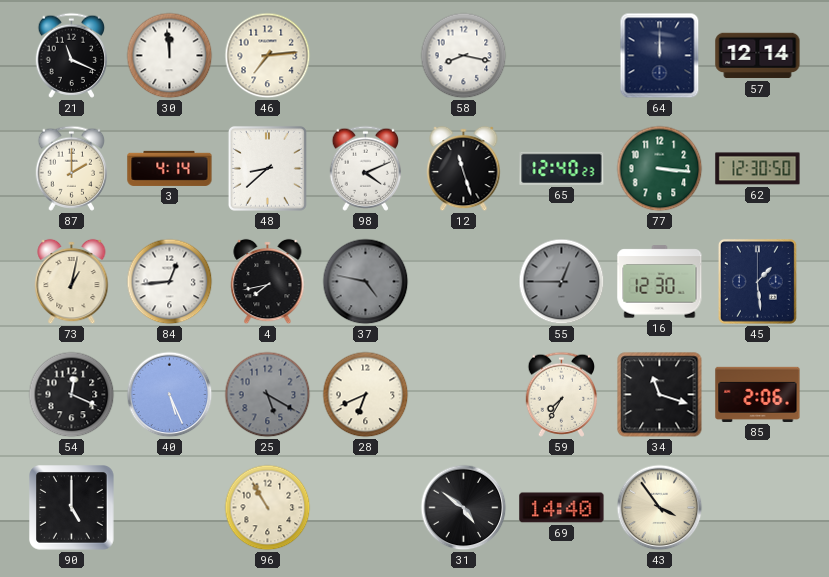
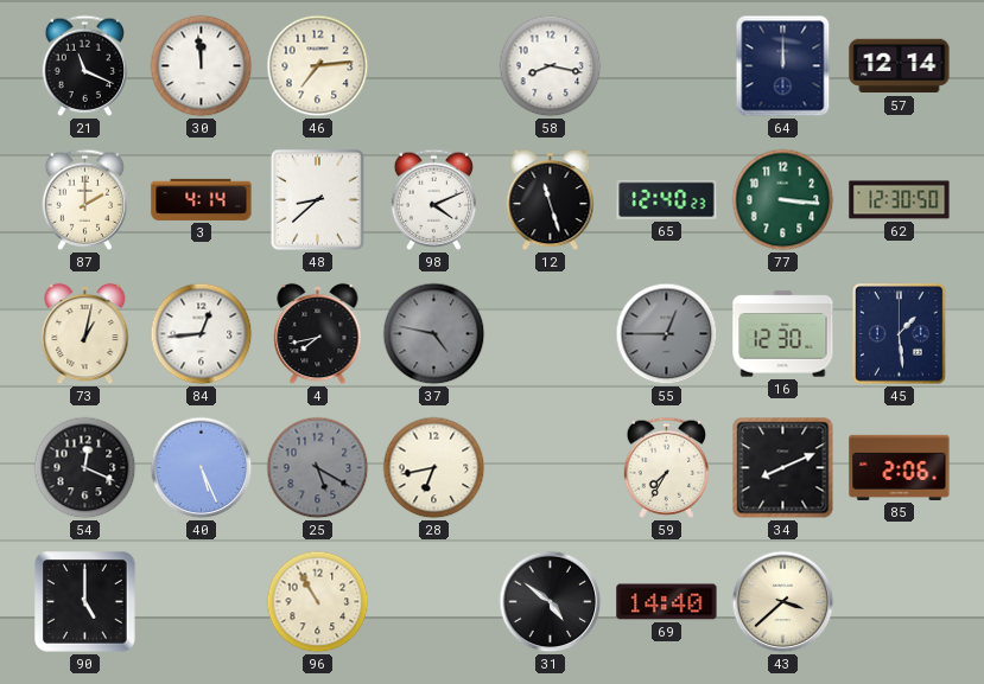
28: 6:41 -> 6:43 (434, 468)
34: 11:18 -> 8:11 (783, 468)
43: 3:54 -> 3:38 (783, 602)
